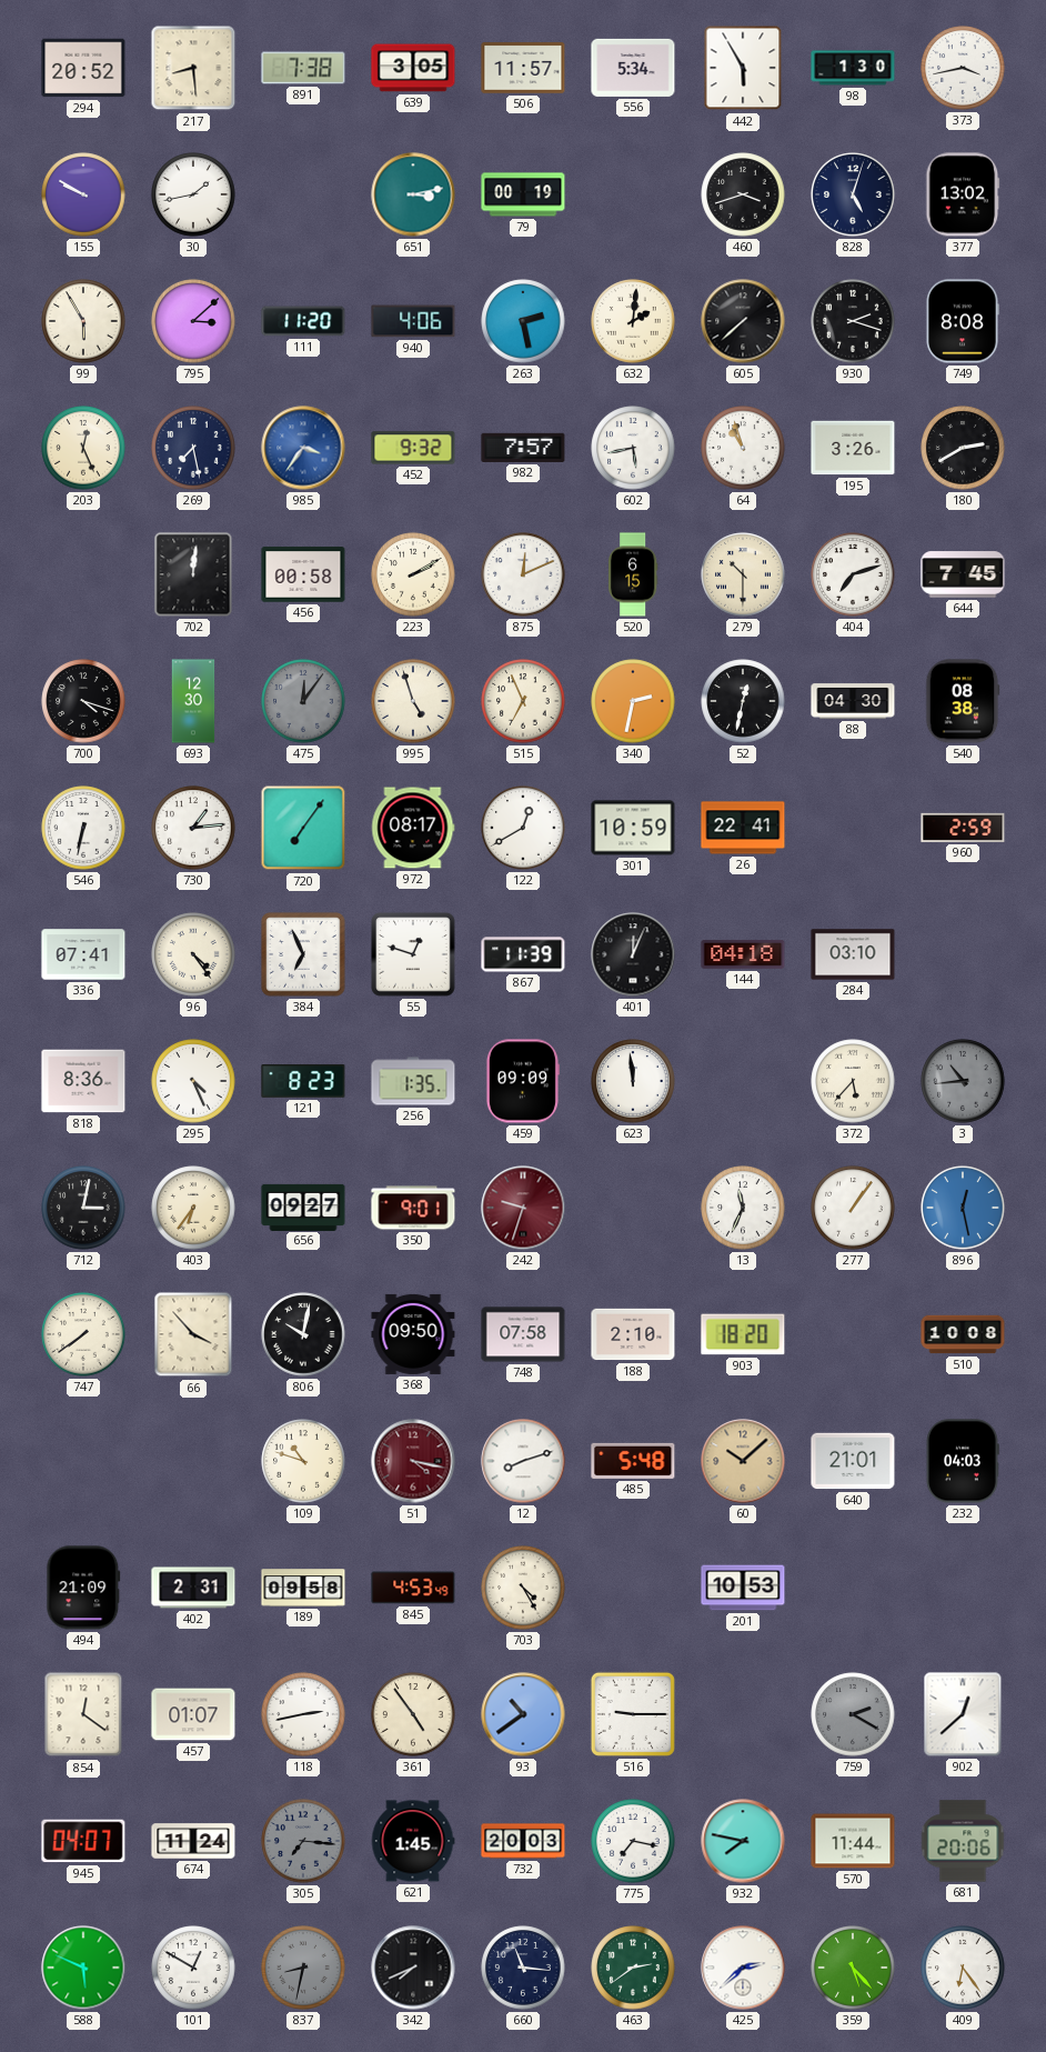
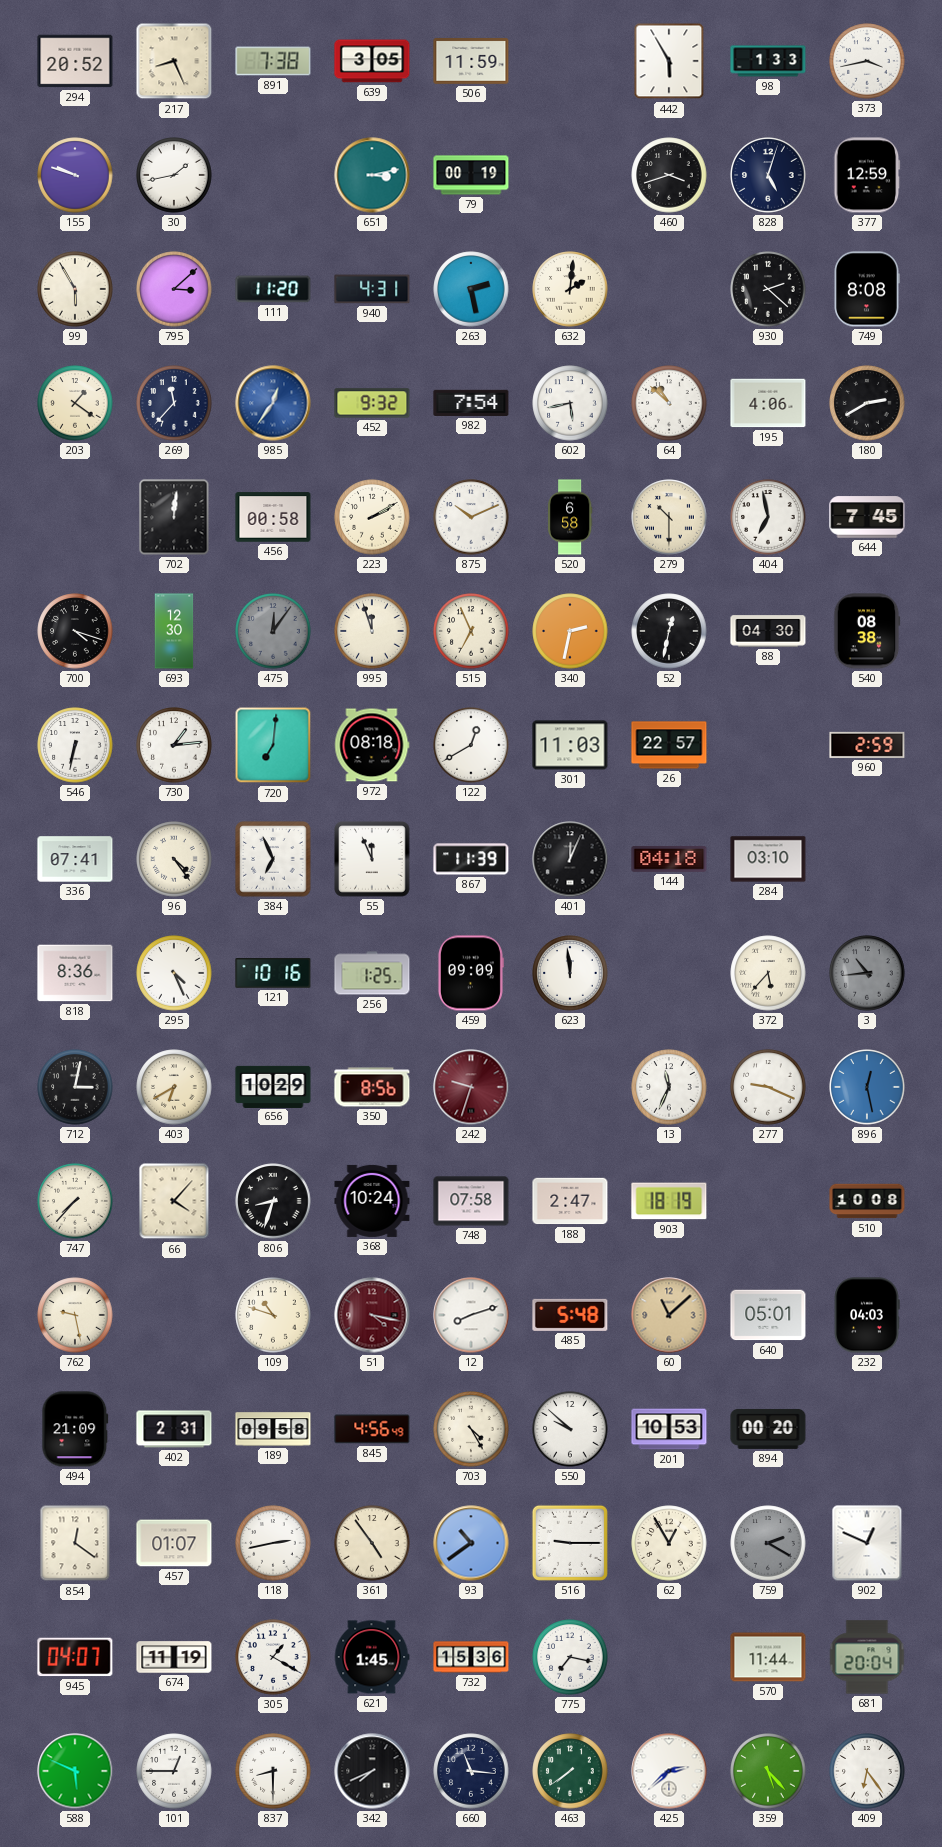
217: 8:29 -> 8:26 (174, 61)
506: 11:57 -> 11:59 (471, 61)
556: 5:34 -> none (633, 68)
98: 1:30 -> 1:33 (768, 61)
155: 9:50 -> 9:48 (75, 175)
377: 13:02 -> 12:59 (867, 175)
940: 4:06 -> 4:31 (372, 289)
605: 7:38 -> none (743, 321)
930: 2:18 -> 2:22 (768, 289)
203: 12:26 -> 1:21 (75, 403)
269: 7:28 -> 11:37 (174, 403)
985: 3:36 -> 12:36 (273, 403)
982: 7:57 -> 7:54 (471, 403)
64: 10:57 -> 10:52 (669, 403)
195: 3:26 -> 4:06 (768, 403)
875: 12:11 -> 10:11 (471, 517)
520: 6:15 -> 6:58 (571, 517)
404: 7:12 -> 6:58 (768, 517)
995: 4:57 -> 11:57 (372, 631)
720: 7:06 -> 7:01 (273, 745)
972: 08:17 -> 08:18 (372, 745)
301: 10:59 -> 11:03 (570, 745)
26: 22:41 -> 22:57 (669, 745)
55: 12:48 -> 11:56 (372, 859)
121: 8:23 -> 10:16 (273, 973)
256: 1:35 -> 1:25 (372, 973)
403: 6:36 -> 6:40 (174, 1087)
656: 09:27 -> 10:29 (273, 1086)
350: 9:01 -> 8:56 (372, 1087)
277: 1:06 -> 9:19 (768, 1087)
747: 7:39 -> 7:37 (75, 1201)
66: 3:53 -> 4:07 (174, 1201)
806: 10:02 -> 8:33 (273, 1201)
368: 09:50 -> 10:24 (372, 1201)
188: 2:10 -> 2:47 (570, 1201)
903: 18:20 -> 18:19 (669, 1201)
762: none -> 9:28 (75, 1315)
60: 10:08 -> 11:08 (669, 1315)
640: 21:01 -> 05:01 (768, 1315)
845: 4:53 -> 4:56 (372, 1429)
550: none -> 9:52 (570, 1429)
894: none -> 00:20 (768, 1429)
62: none -> 12:55 (669, 1543)
902: 12:38 -> 12:49 (867, 1543)
674: 11:24 -> 11:19 (174, 1657)
305: 7:16 -> 1:20 (273, 1657)
305 dial: grey -> white (273, 1657)
732: 20:03 -> 15:36 (471, 1657)
932: 7:47 -> none (743, 1841)
681: 20:06 -> 20:04 (867, 1657)
101: 12:50 -> 12:45 (174, 1771)
837: 8:32 -> 8:30 (273, 1771)
837 dial: grey -> white (273, 1771)
463: 2:39 -> 7:39 (570, 1771)
